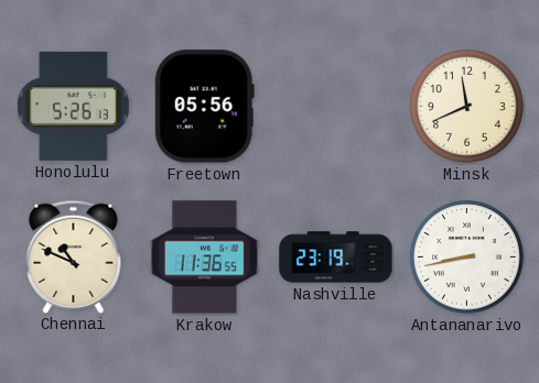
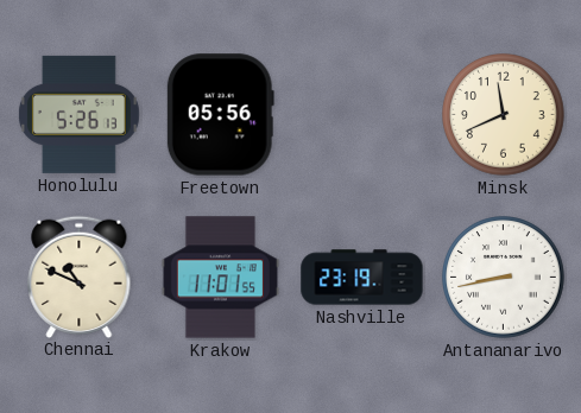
Krakow: 11:36 -> 11:01 (220, 278)
